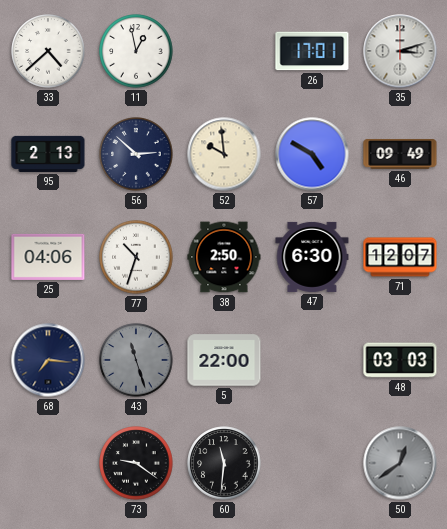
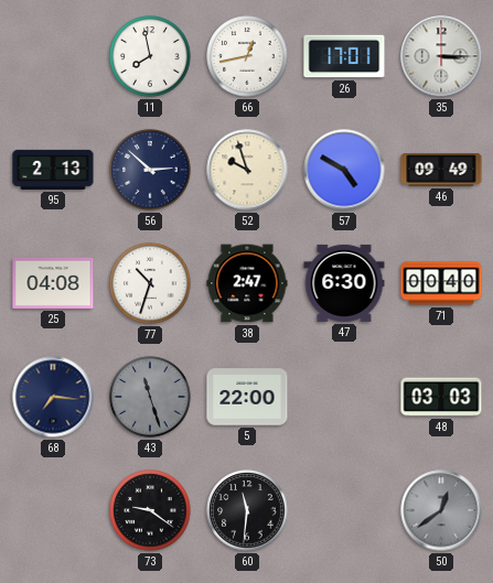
33: 4:38 -> none (48, 51)
11: 12:58 -> 7:58 (150, 56)
66: none -> 12:43 (247, 56)
35: 3:12 -> 3:15 (441, 56)
52: 9:59 -> 9:57 (247, 170)
25: 04:06 -> 04:08 (53, 283)
38: 2:50 -> 2:47 (247, 283)
71: 12:07 -> 00:40 (441, 283)
